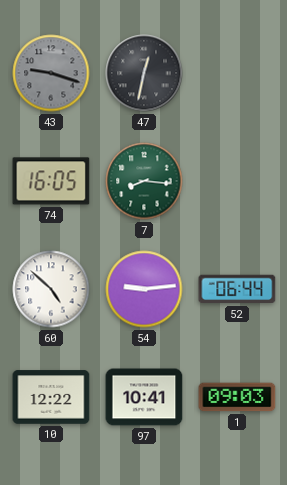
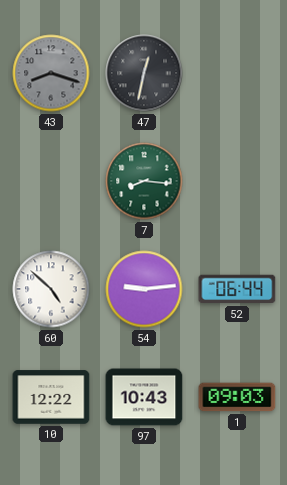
43: 9:18 -> 8:18 (51, 73)
74: 16:05 -> none (51, 181)
97: 10:41 -> 10:43 (144, 397)
